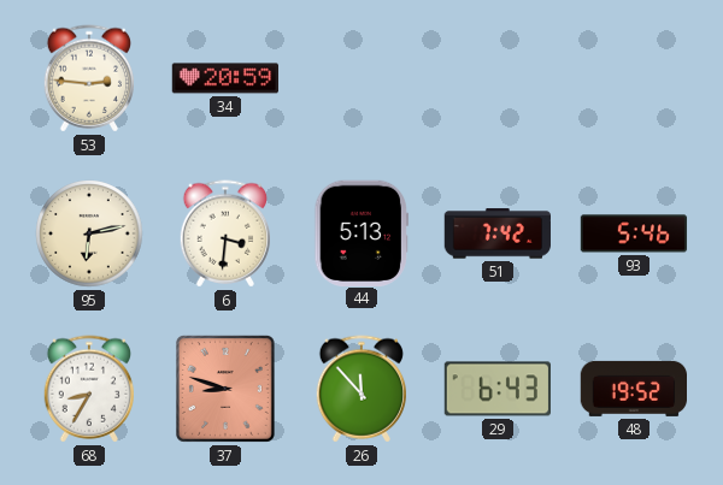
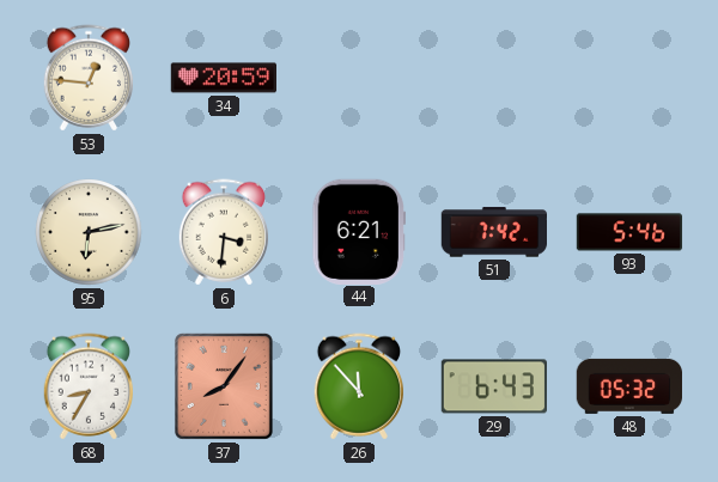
53: 2:46 -> 12:46 (87, 78)
44: 5:13 -> 6:21 (359, 231)
37: 8:48 -> 8:06 (224, 386)
48: 19:52 -> 05:32 (628, 386)
